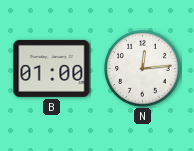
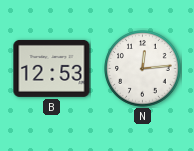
B: 01:00 -> 12:53 (52, 68)
